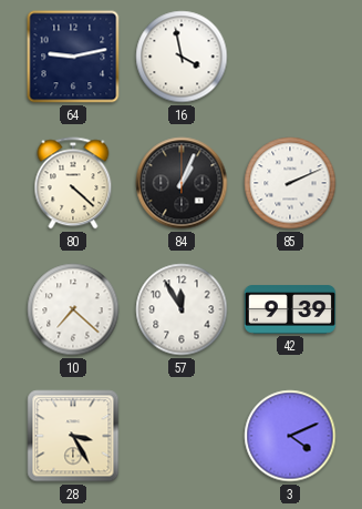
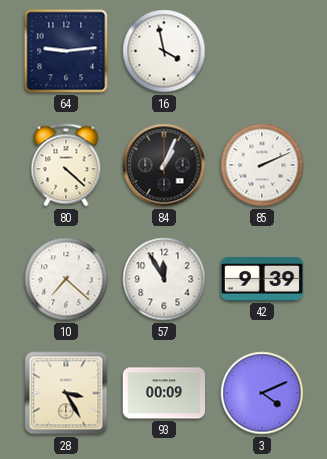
64: 9:13 -> 9:14 (66, 51)
93: none -> 00:09 (164, 393)
